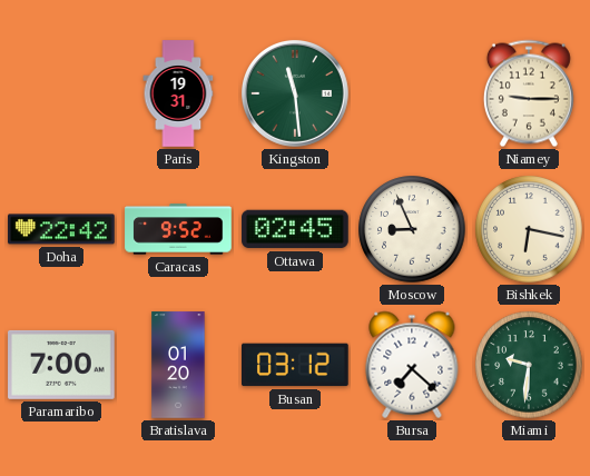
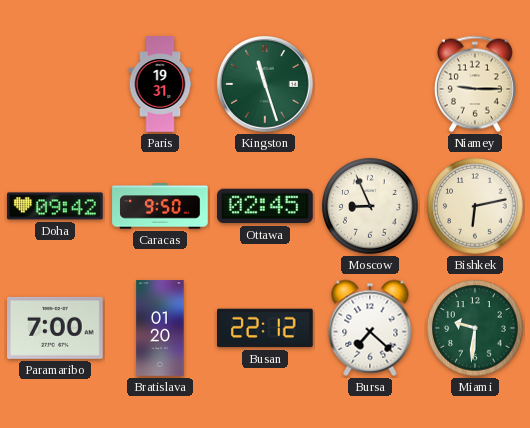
Kingston: 11:29 -> 11:27 (265, 84)
Doha: 22:42 -> 09:42 (55, 206)
Caracas: 9:52 -> 9:50 (160, 206)
Bishkek: 6:17 -> 6:13 (475, 206)
Busan: 03:12 -> 22:12 (265, 328)
